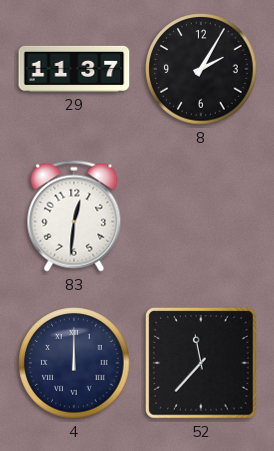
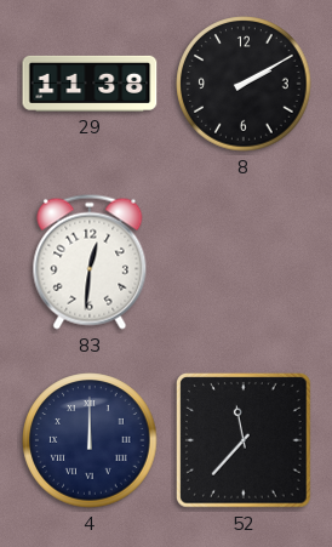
29: 11:37 -> 11:38 (90, 84)
8: 2:05 -> 2:10 (244, 84)
